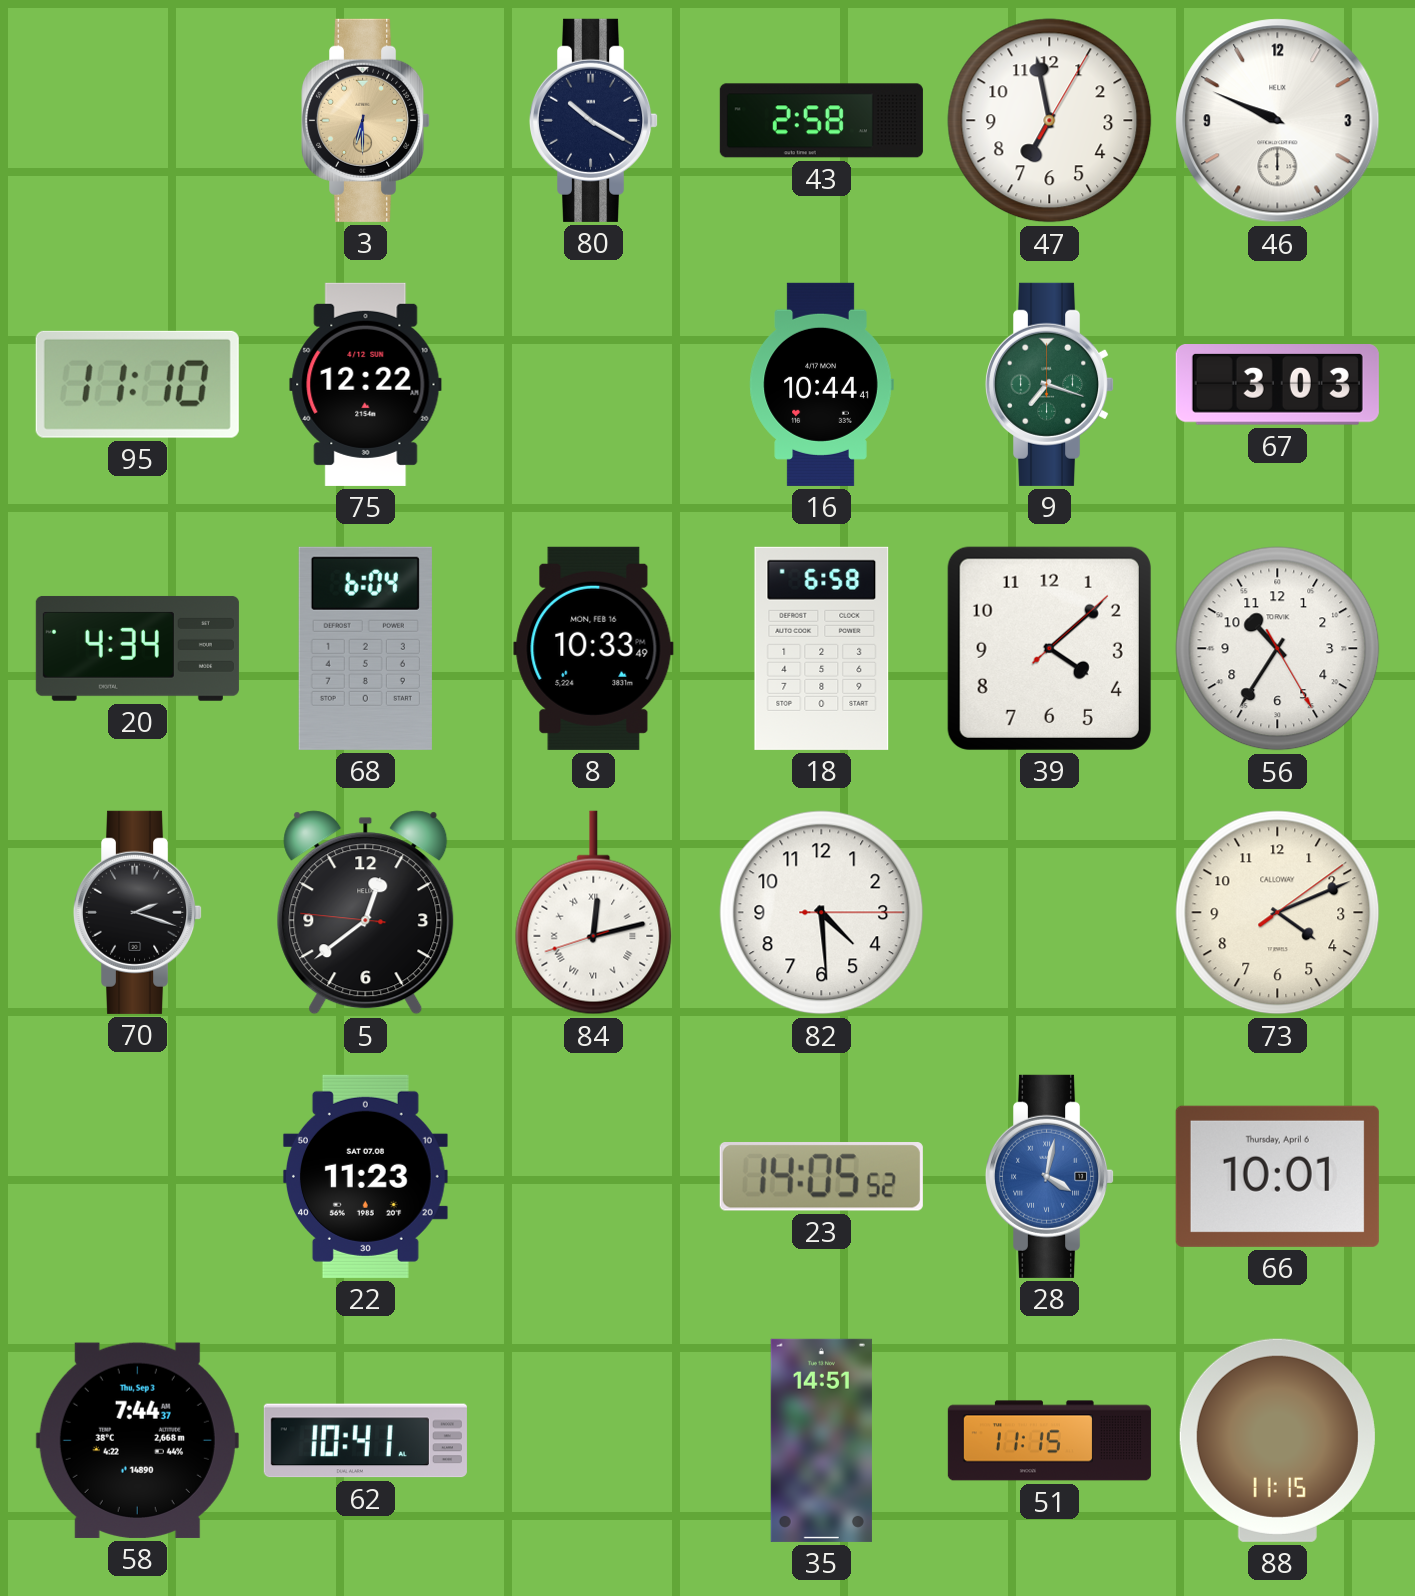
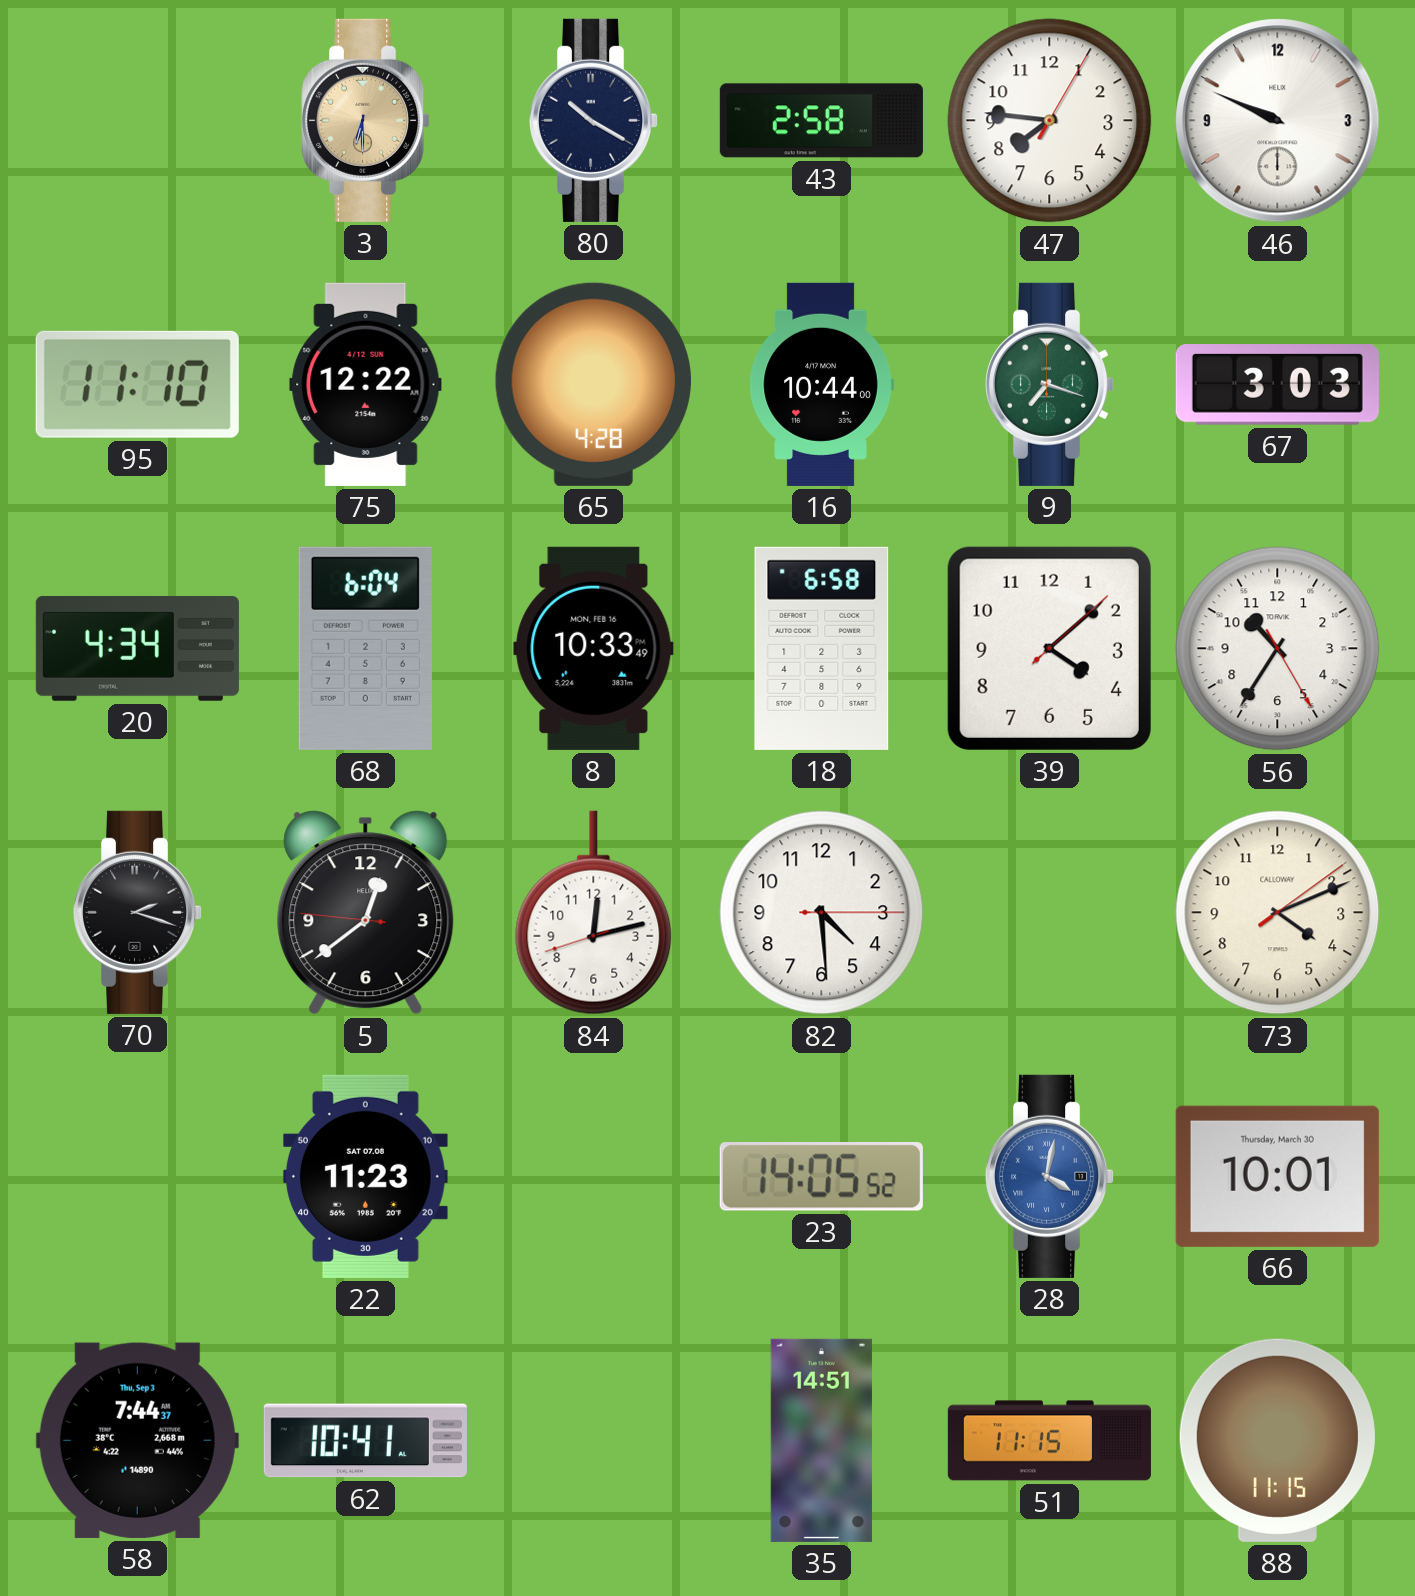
47: 6:58 -> 7:46 (1050, 121)
65: none -> 4:28 (593, 384)
16: 10:44:41 -> 10:44:00 (821, 384)
84 numerals: Roman -> Arabic (594, 913)
66 date: Thursday, April 6 -> Thursday, March 30 (1277, 1176)
